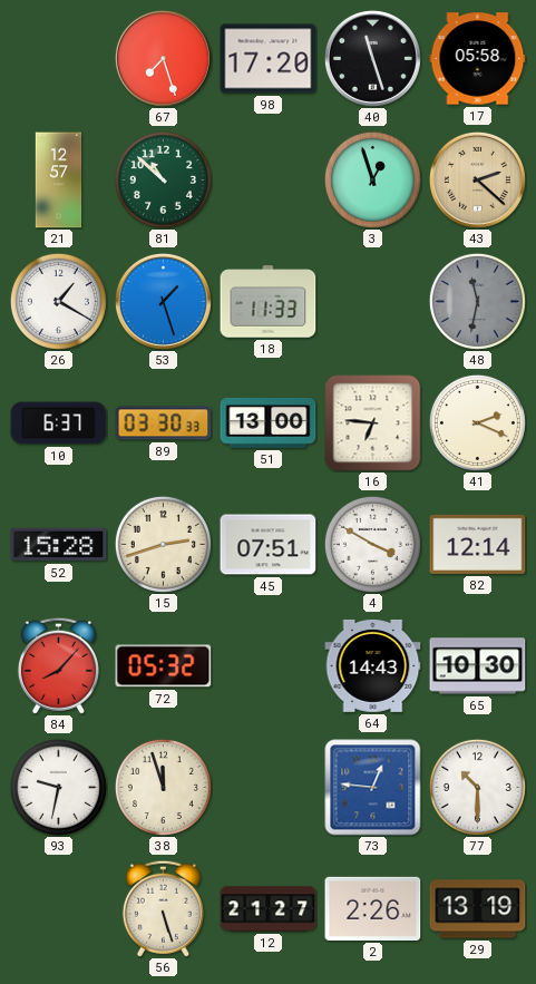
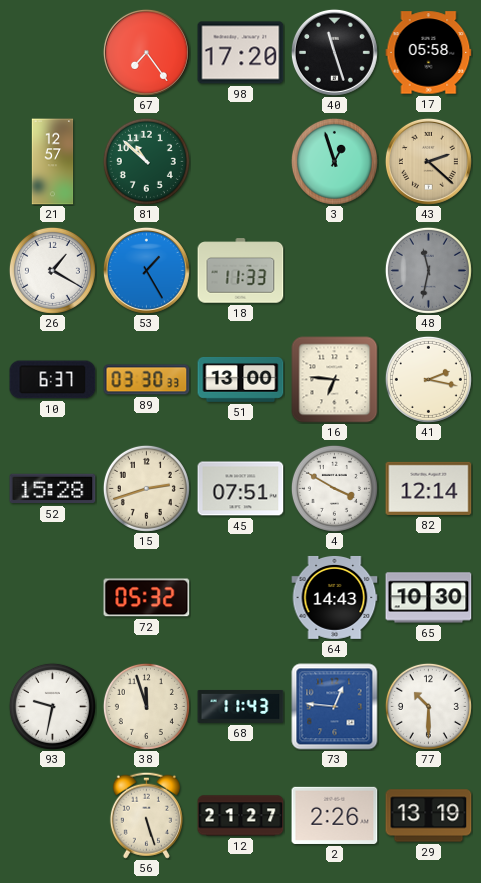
67: 7:27 -> 7:24 (146, 52)
53: 1:27 -> 1:25 (146, 270)
41: 2:19 -> 2:17 (428, 379)
84: 8:07 -> none (58, 665)
68: none -> 11:43 (241, 706)
